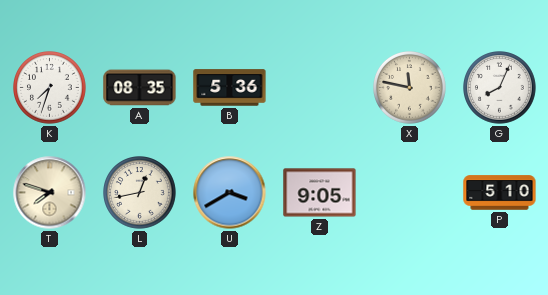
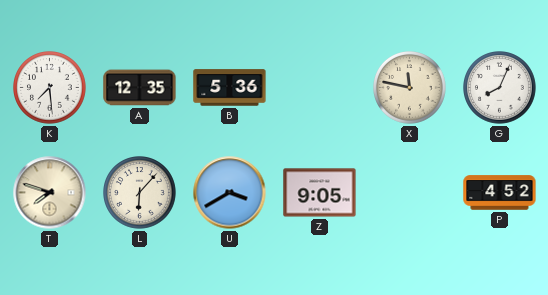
K: 7:33 -> 7:29 (50, 88)
A: 08:35 -> 12:35 (140, 88)
L: 12:43 -> 6:07 (140, 193)
P: 5:10 -> 4:52 (500, 193)
